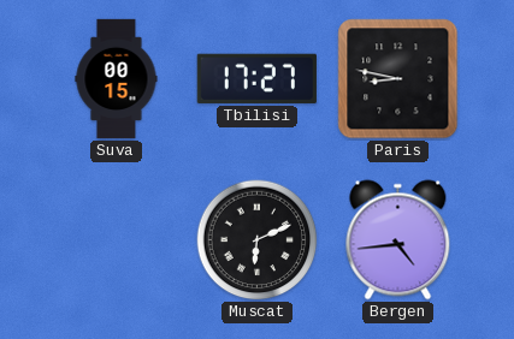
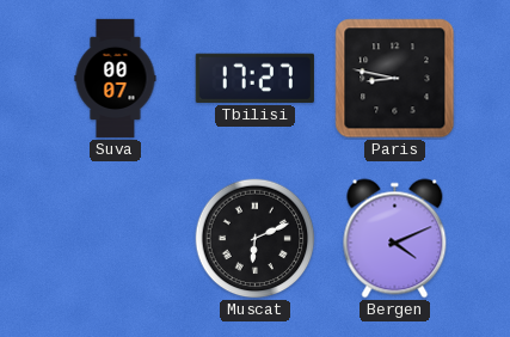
Suva: 00:15 -> 00:07 (116, 79)
Bergen: 4:44 -> 4:11 (395, 239)
